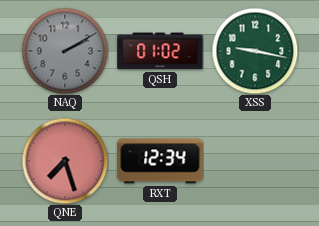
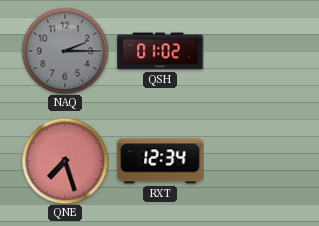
NAQ: 2:10 -> 2:15 (65, 51)
XSS: 9:17 -> none (255, 51)
